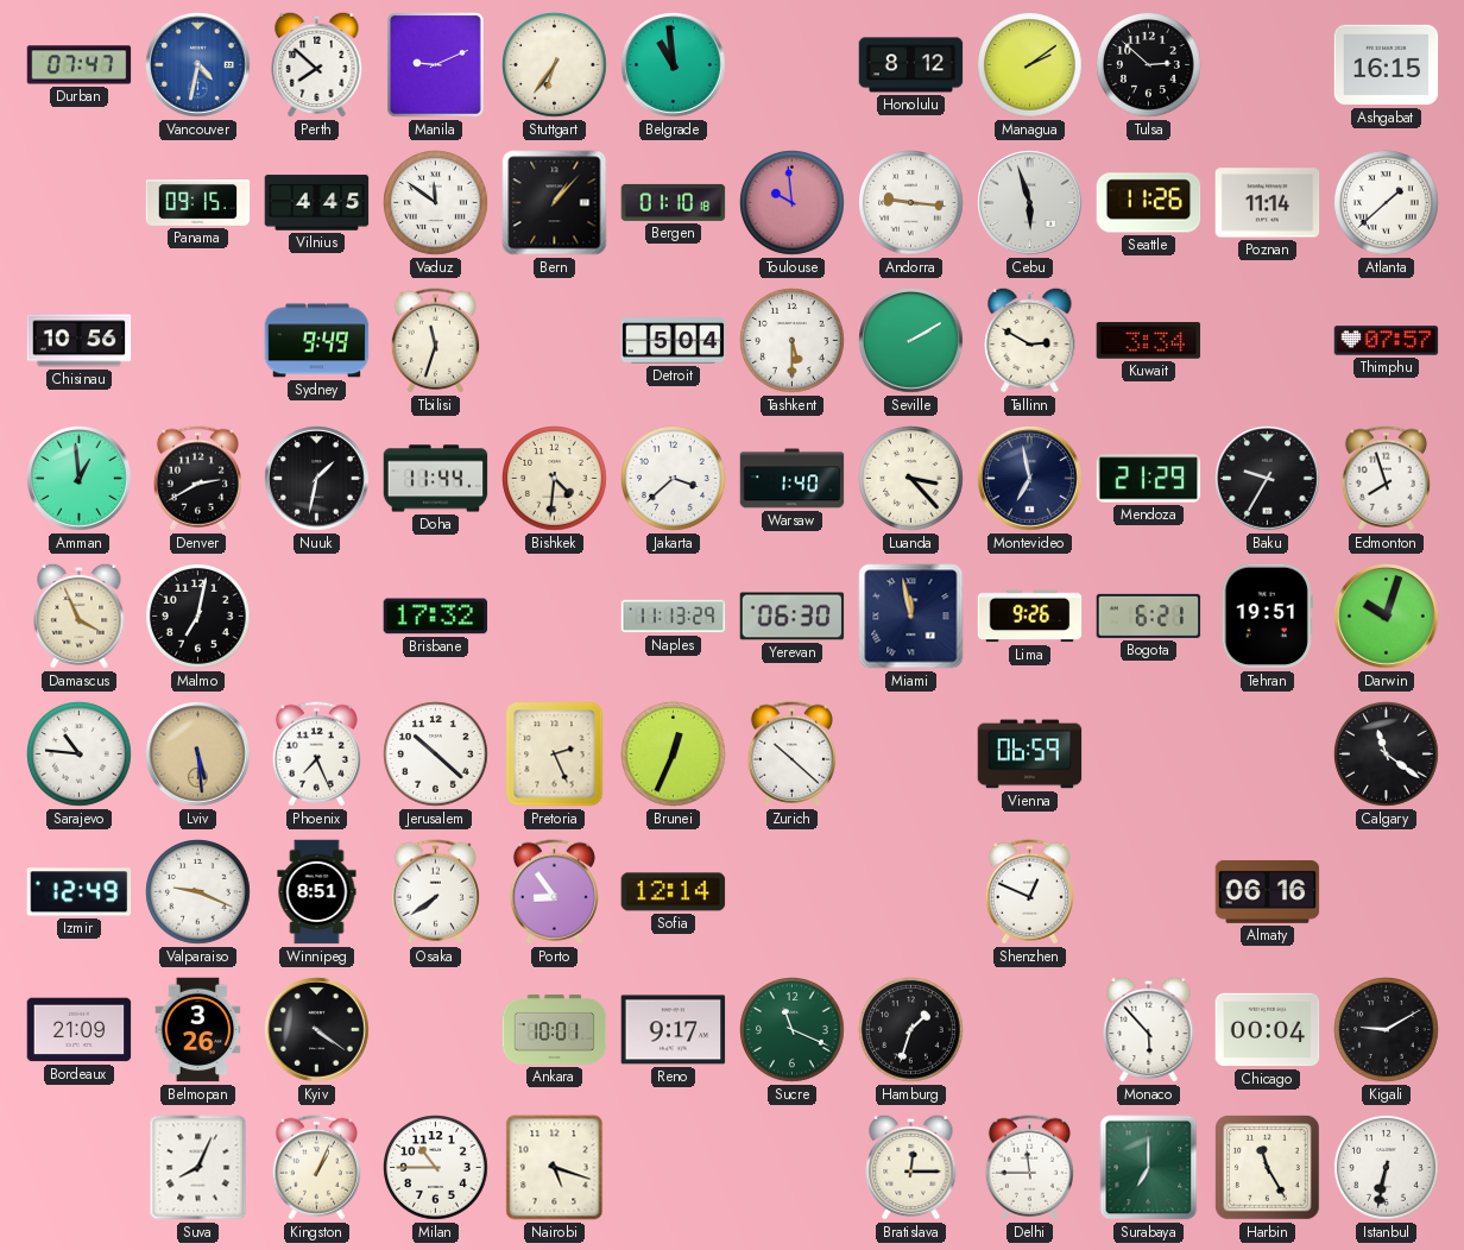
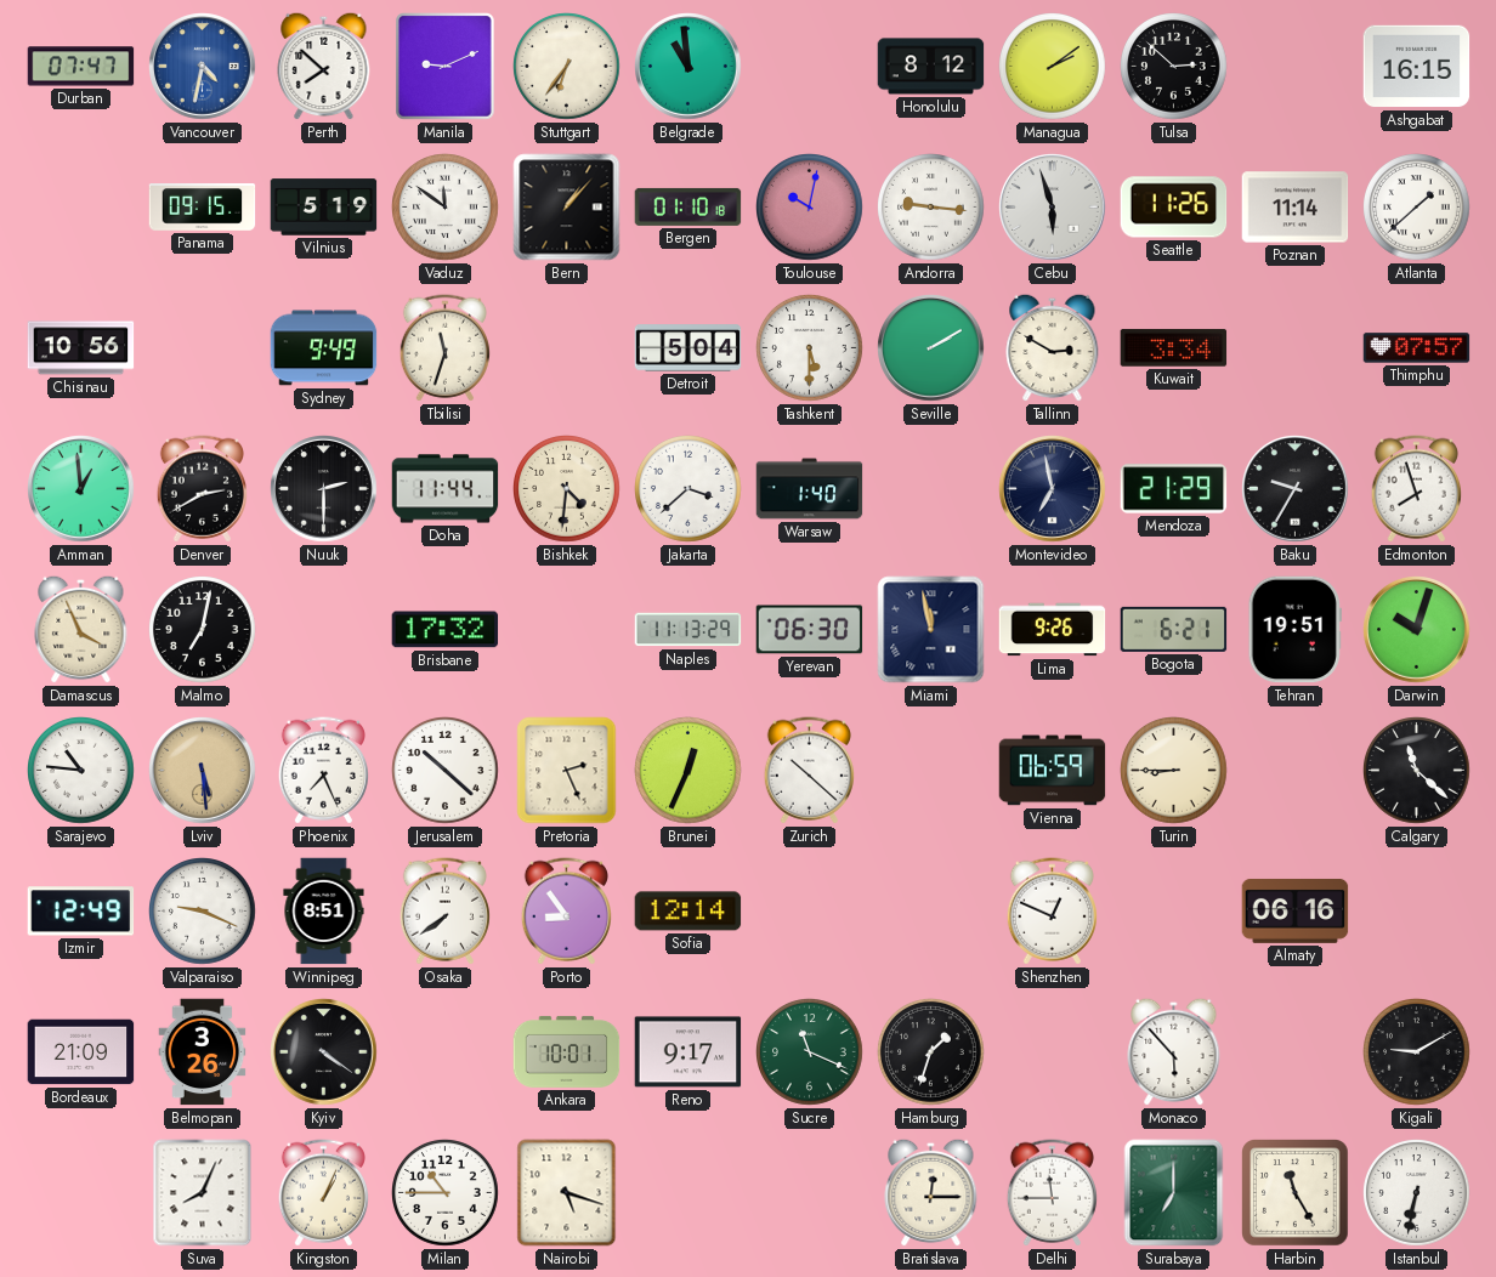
Vilnius: 4:45 -> 5:19 (324, 208)
Toulouse: 9:59 -> 10:02 (810, 208)
Nuuk: 1:32 -> 2:30 (324, 489)
Luanda: 3:23 -> none (911, 479)
Turin: none -> 8:45 (1174, 771)
Calgary: 11:21 -> 11:22 (1417, 771)
Chicago: 00:04 -> none (1268, 1030)
